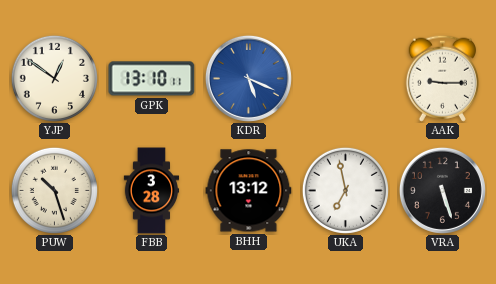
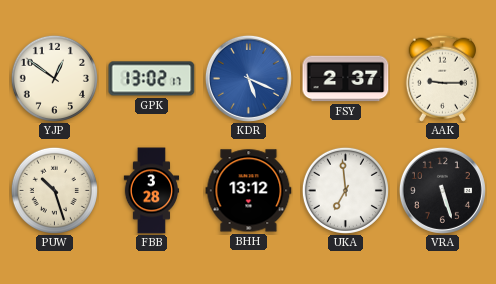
GPK: 13:10 -> 13:02 (152, 79)
FSY: none -> 2:37 (346, 79)
UKA: 6:58 -> 6:59 (345, 190)
